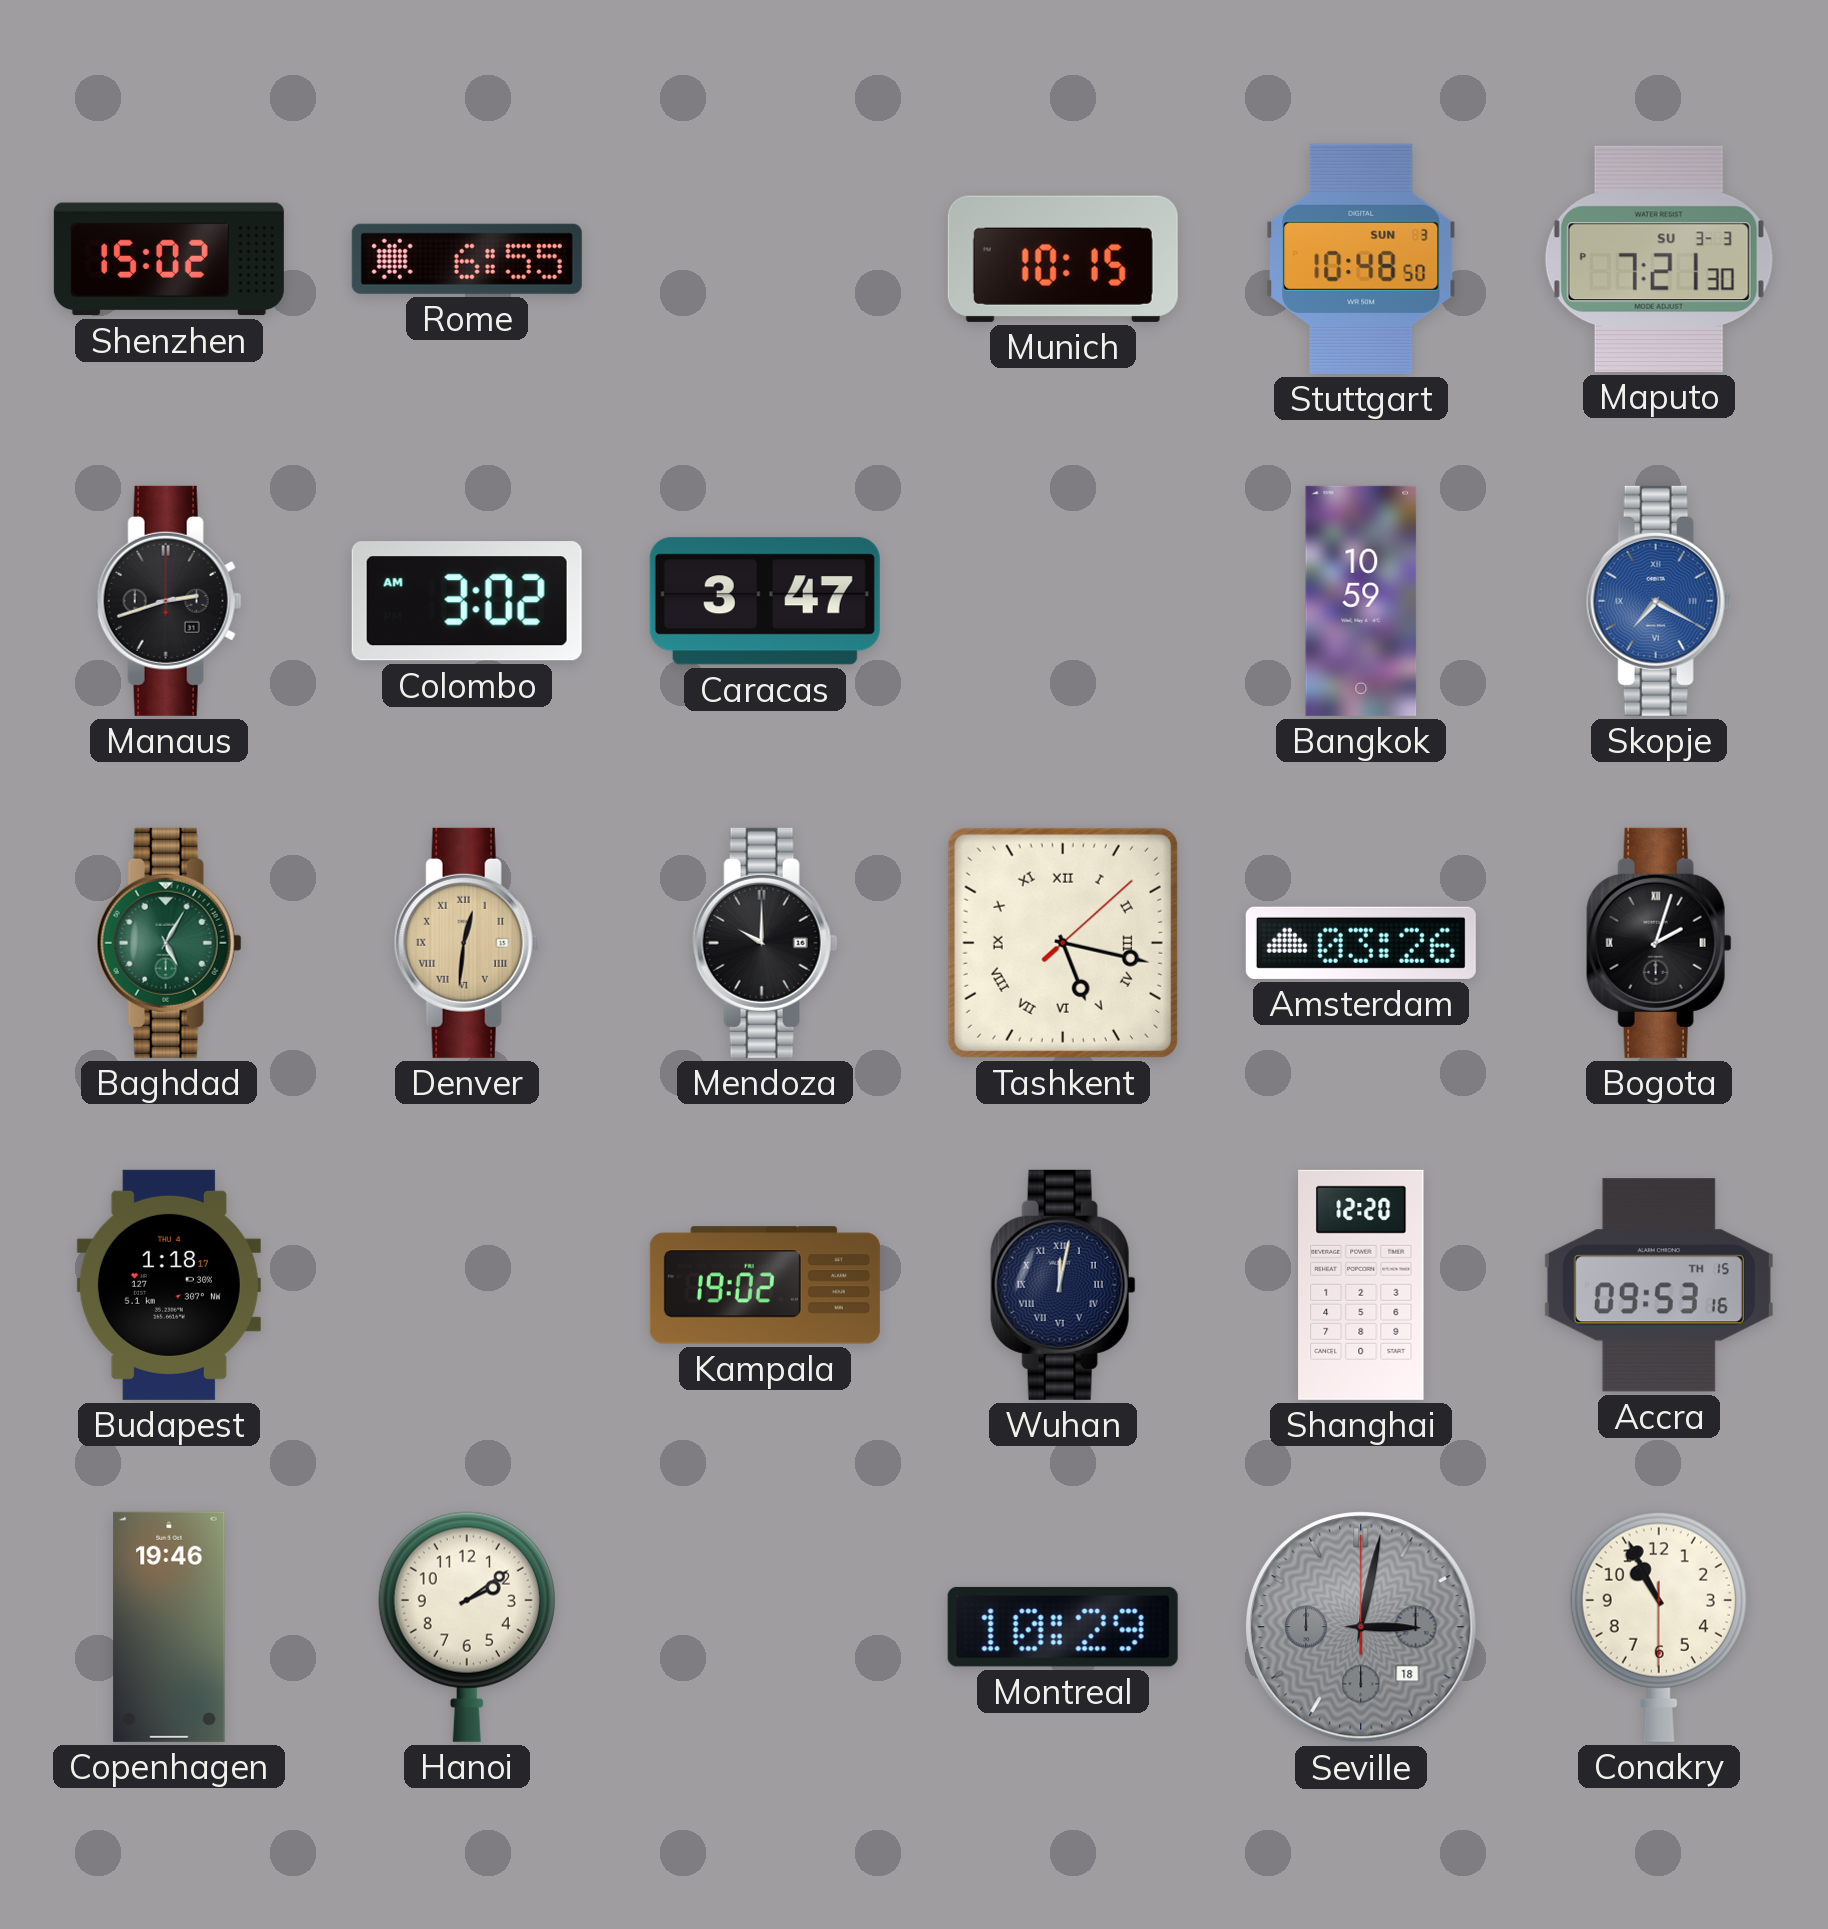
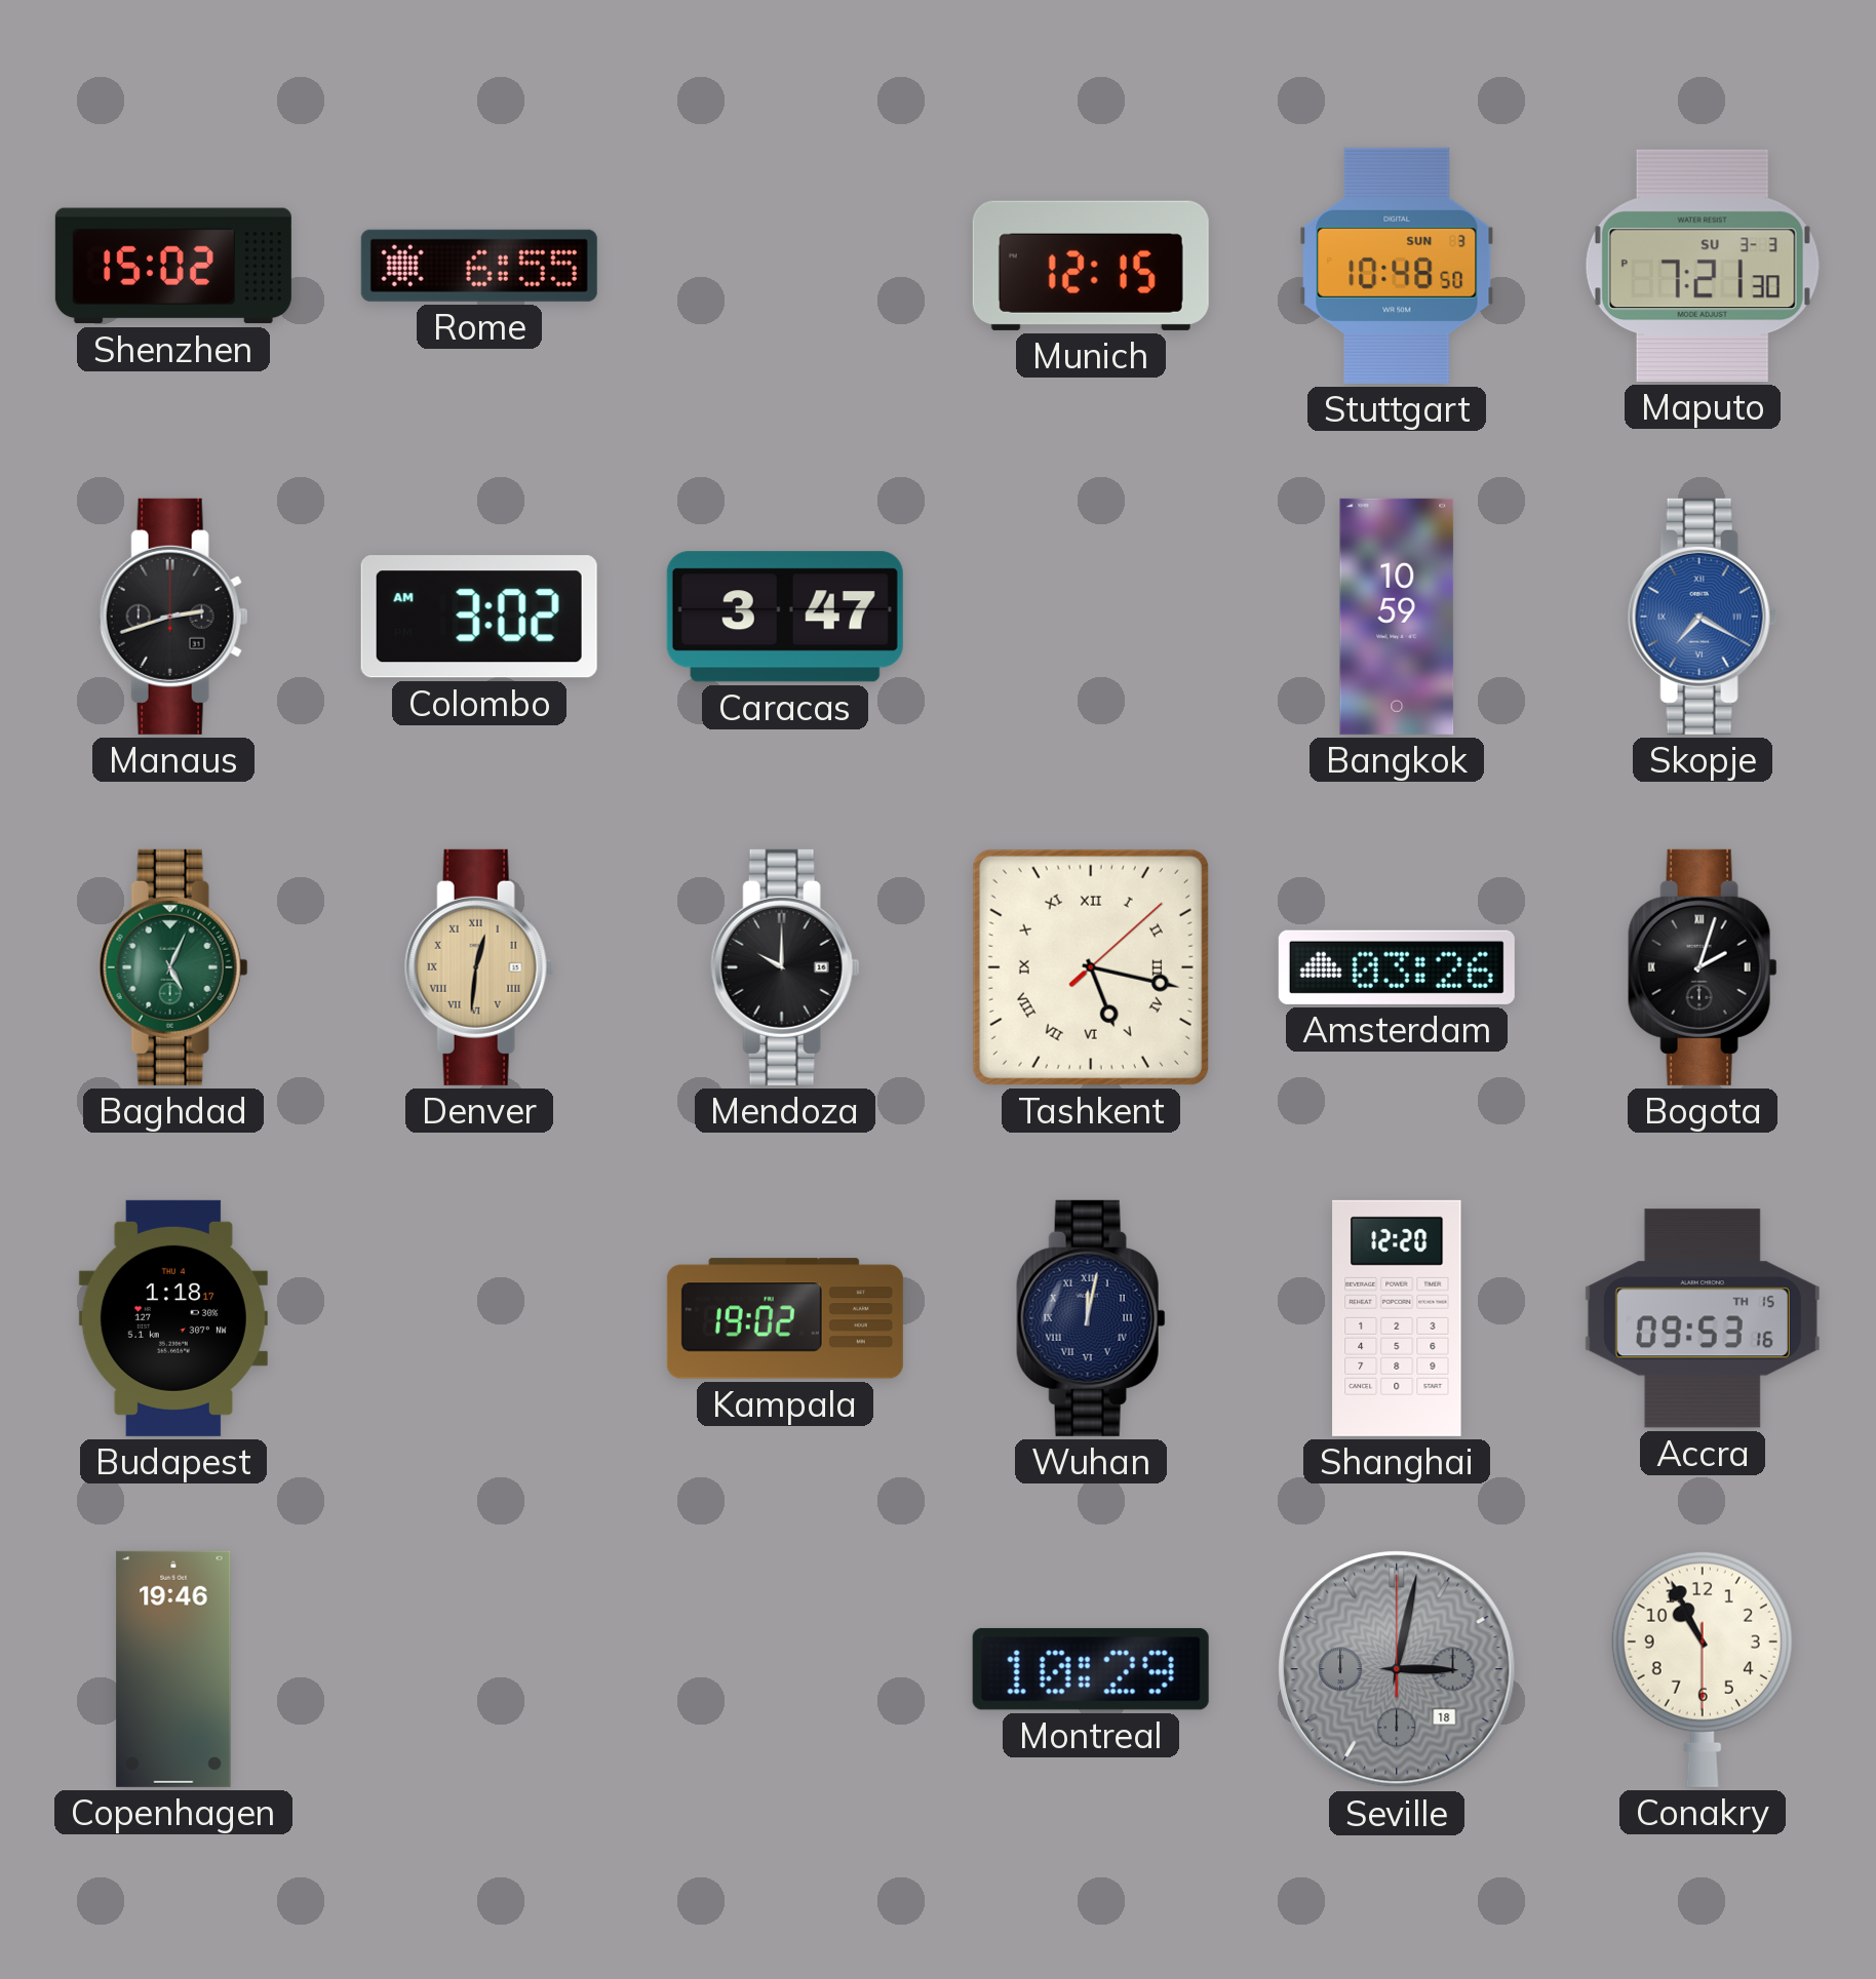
Munich: 10:15 -> 12:15 (1091, 266)
Baghdad: 5:05 -> 5:04 (173, 967)
Hanoi: 2:09 -> none (467, 1627)
